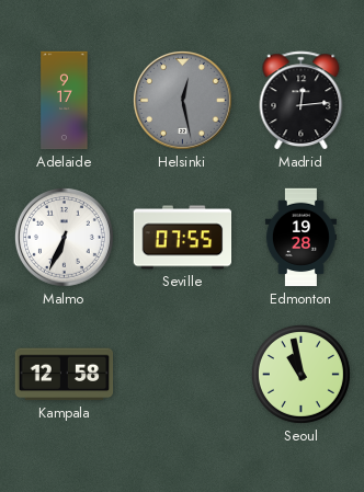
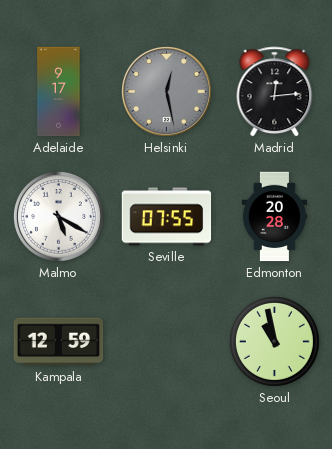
Malmo: 6:34 -> 5:20 (58, 216)
Edmonton: 19:28 -> 20:28 (274, 217)
Kampala: 12:58 -> 12:59 (59, 342)
